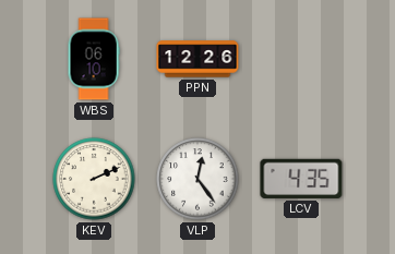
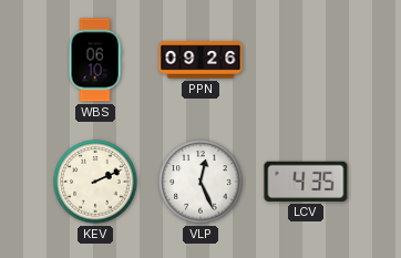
PPN: 12:26 -> 09:26 (200, 60)
VLP: 12:24 -> 12:26 (200, 182)
